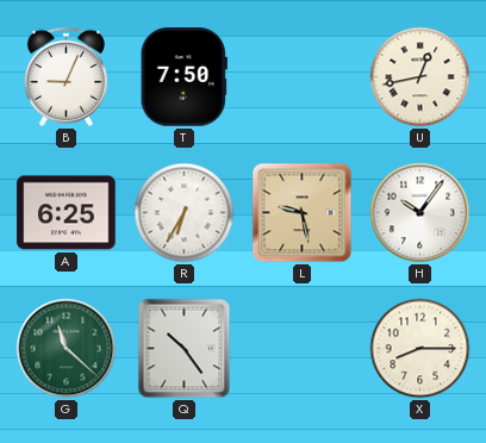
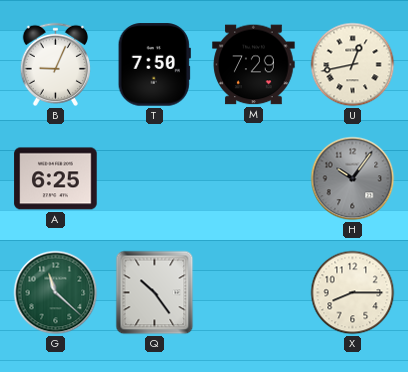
M: none -> 7:29 (254, 65)
R: 6:35 -> none (185, 213)
L: 9:28 -> none (303, 213)
H dial: white -> grey (353, 179)
